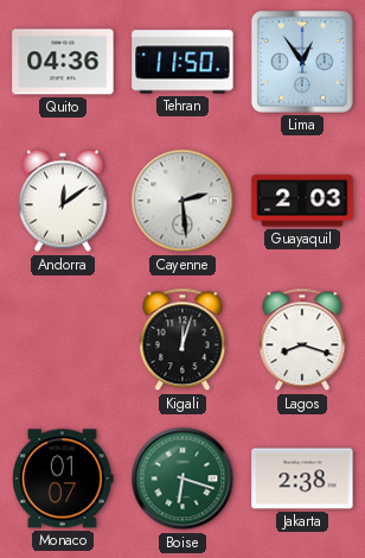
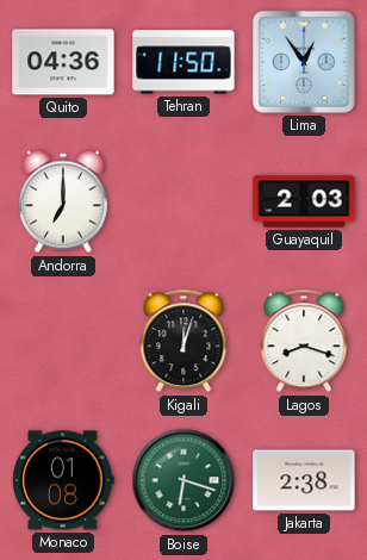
Andorra: 12:09 -> 7:00 (63, 201)
Cayenne: 2:29 -> none (182, 201)
Monaco: 01:07 -> 01:08 (63, 480)
